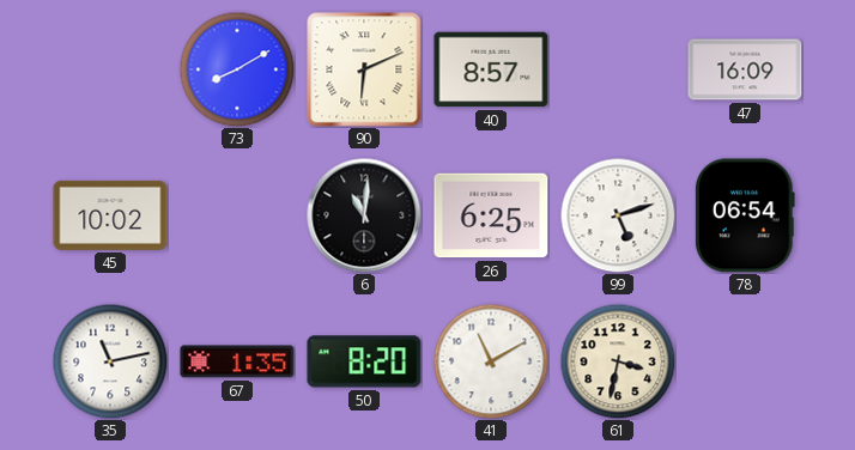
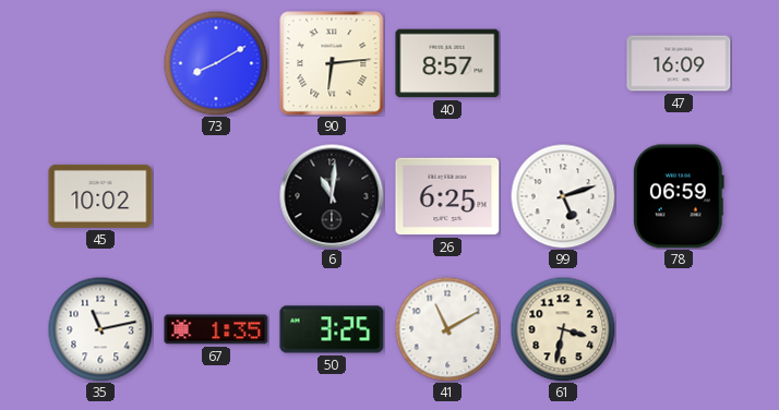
90: 6:11 -> 6:14 (332, 63)
78: 06:54 -> 06:59 (679, 196)
50: 8:20 -> 3:25 (332, 329)
